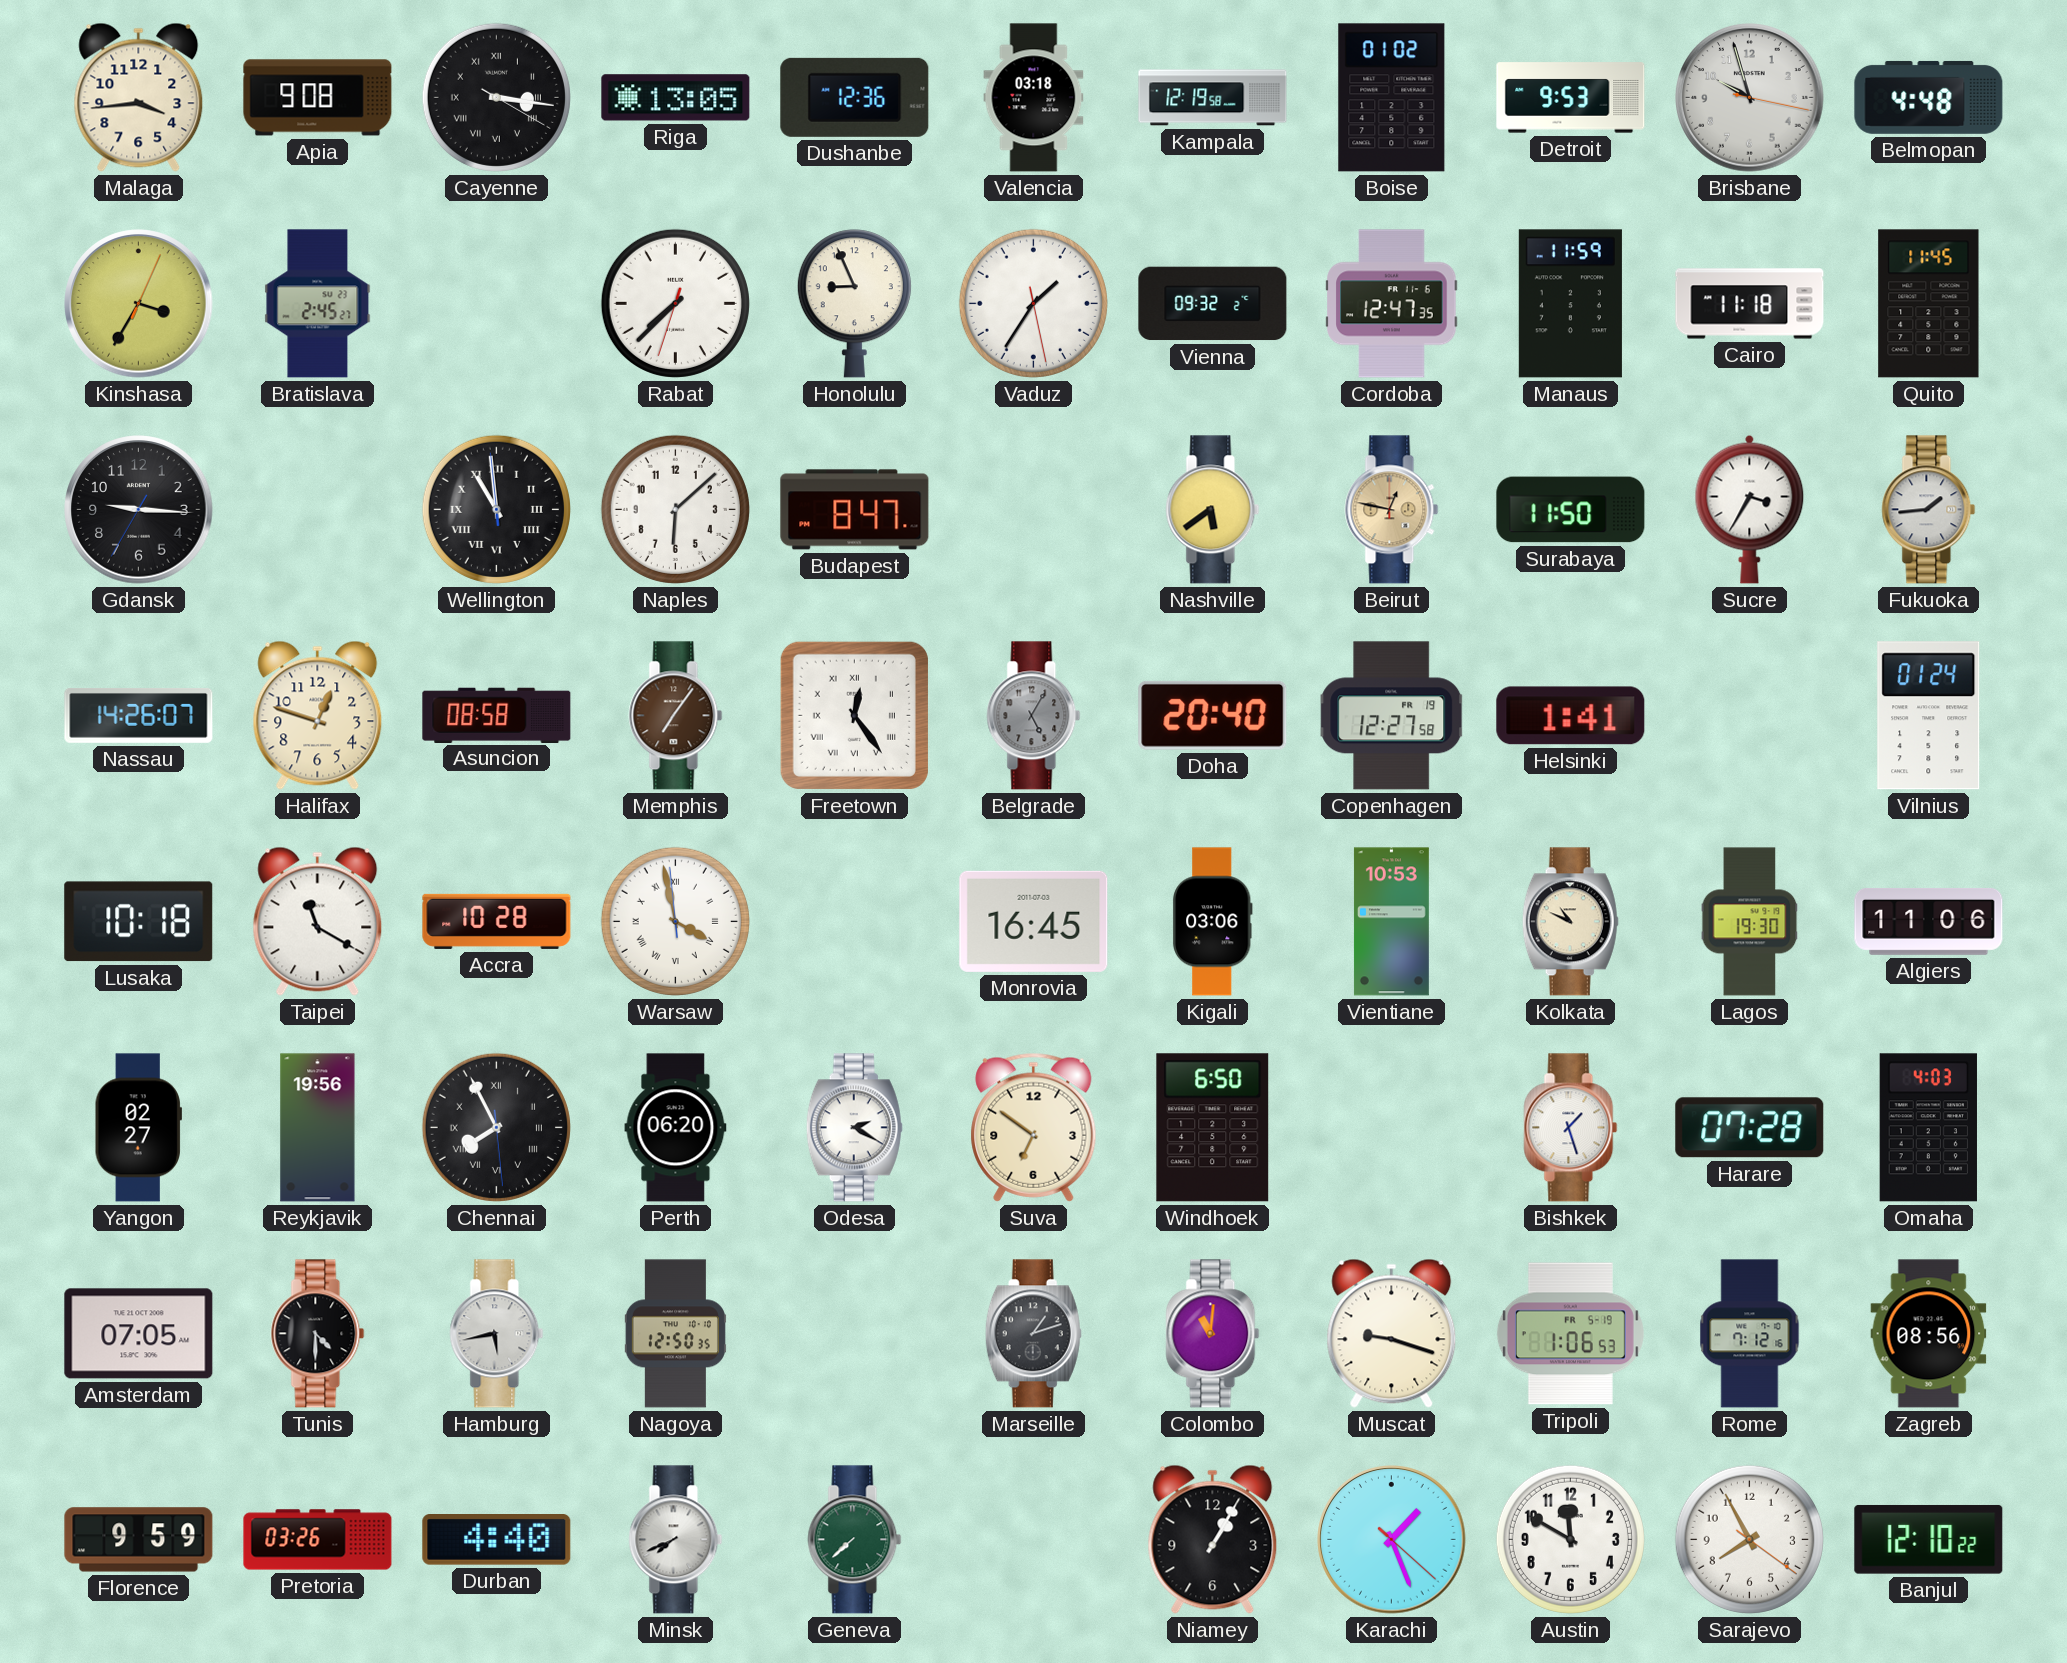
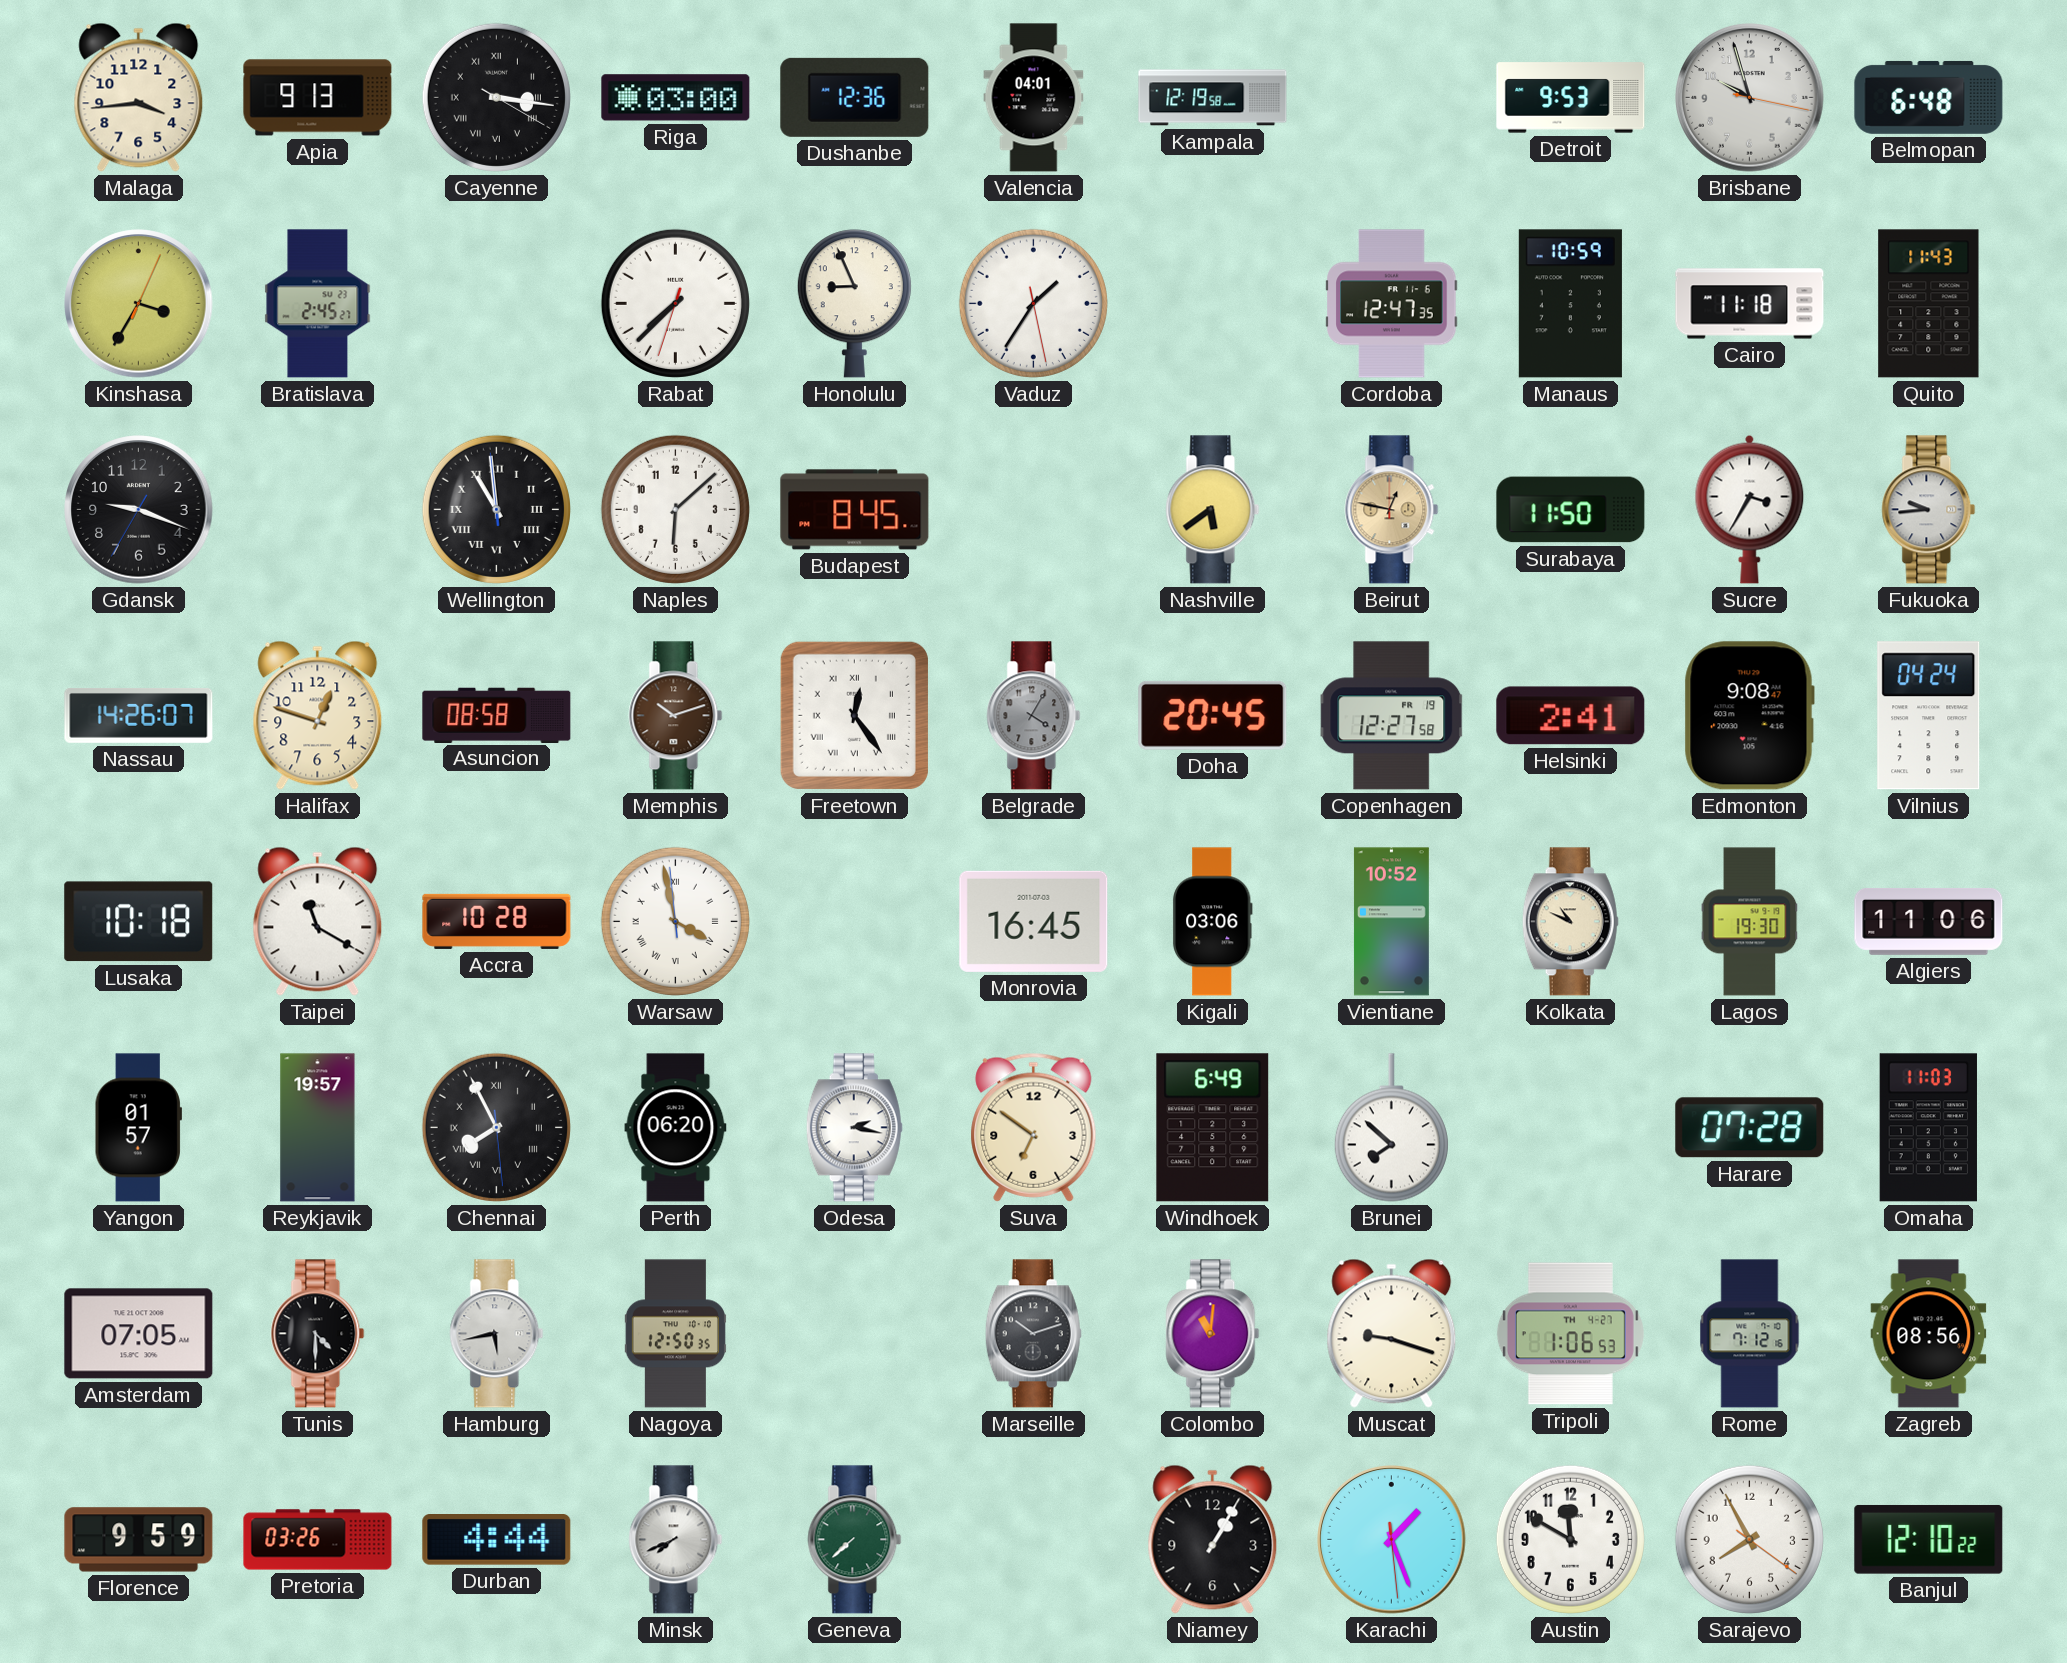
Apia: 9:08 -> 9:13 (318, 98)
Riga: 13:05 -> 03:00 (676, 98)
Valencia: 03:18 -> 04:01 (1034, 98)
Boise: 01:02 -> none (1392, 98)
Belmopan: 4:48 -> 6:48 (1929, 97)
Vienna: 09:32 -> none (1213, 304)
Manaus: 11:59 -> 10:59 (1570, 304)
Quito: 11:45 -> 11:43 (1929, 304)
Gdansk: 9:15 -> 9:18 (139, 510)
Budapest: 8:47 -> 8:45 (855, 510)
Fukuoka: 1:44 -> 9:44 (1929, 510)
Memphis: 7:06 -> 10:12 (676, 716)
Belgrade: 5:05 -> 4:05 (1034, 716)
Doha: 20:40 -> 20:45 (1213, 715)
Helsinki: 1:41 -> 2:41 (1571, 716)
Edmonton: none -> 9:08 (1749, 716)
Vilnius: 01:24 -> 04:24 (1929, 716)
Vientiane: 10:53 -> 10:52 (1391, 922)
Yangon: 02:27 -> 01:57 (138, 1128)
Reykjavik: 19:56 -> 19:57 (318, 1128)
Odesa: 2:20 -> 2:17 (854, 1128)
Windhoek: 6:50 -> 6:49 (1213, 1128)
Brunei: none -> 7:52 (1391, 1128)
Bishkek: 1:27 -> none (1571, 1128)
Omaha: 4:03 -> 11:03 (1928, 1128)
Marseille: 1:12 -> 10:12 (1033, 1334)
Tripoli date: FR 5-19 -> TH 4-27 (1570, 1334)
Durban: 4:40 -> 4:44 (497, 1540)
Karachi: 1:26:22 -> 1:26:29 (1392, 1540)
